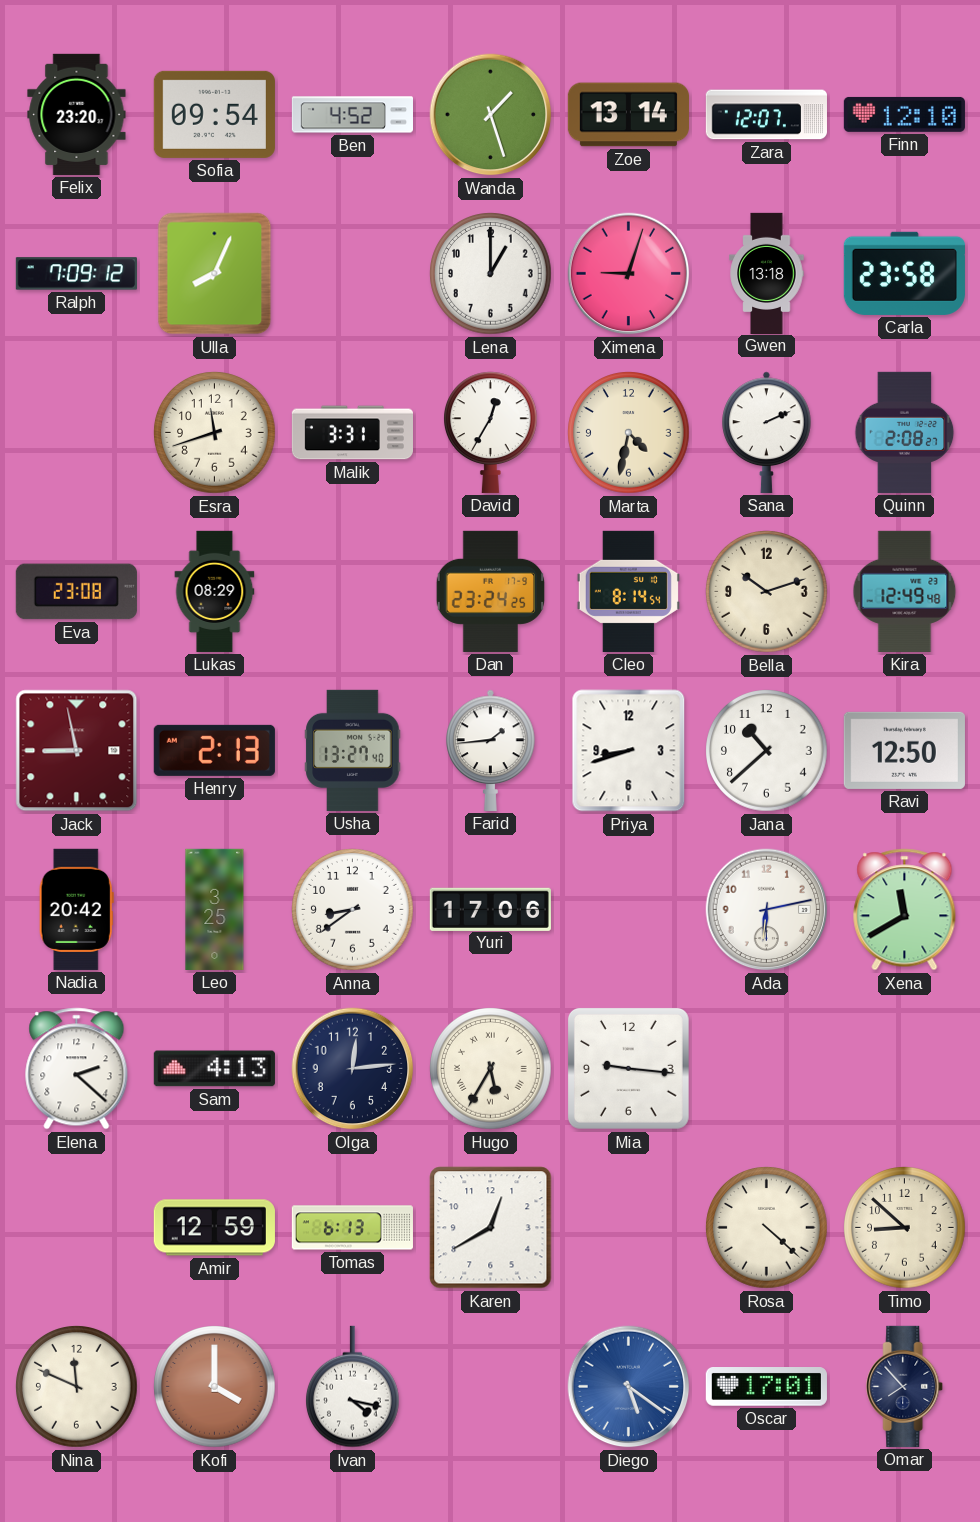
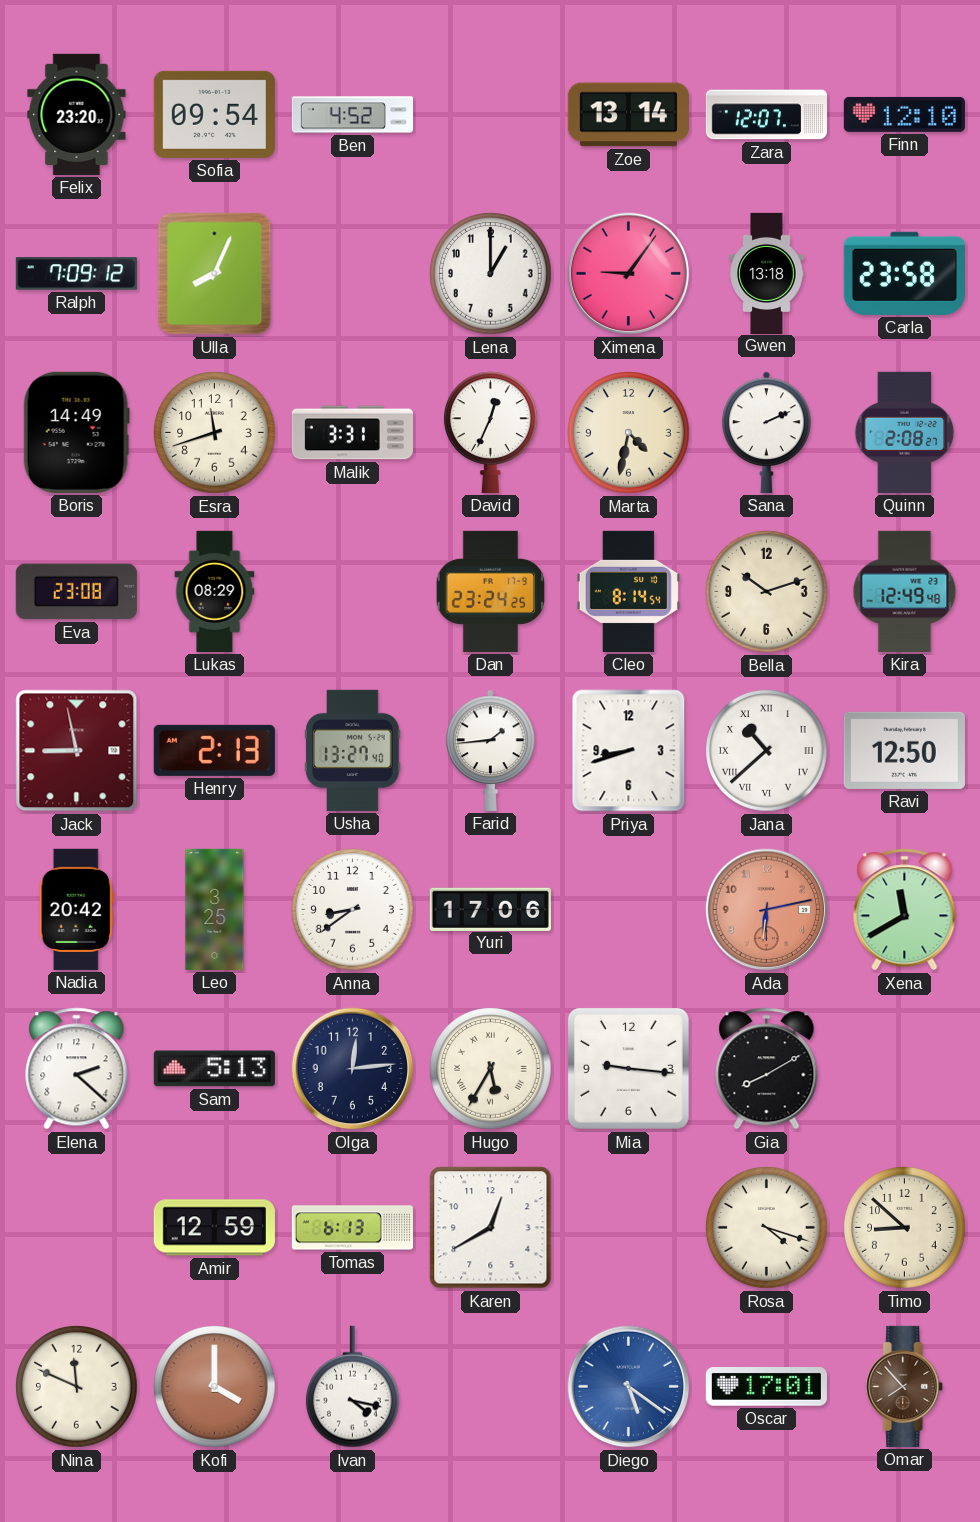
Wanda: 1:27 -> none (491, 115)
Ximena: 9:03 -> 9:06 (629, 274)
Boris: none -> 14:49 (76, 432)
David: 12:35 -> 12:34 (491, 432)
Jana numerals: Arabic -> Roman (767, 751)
Ada dial: white -> salmon (767, 910)
Sam: 4:13 -> 5:13 (214, 1069)
Gia: none -> 8:10 (767, 1069)
Rosa: 4:22 -> 4:18 (767, 1228)
Omar dial: navy -> brown (905, 1386)
